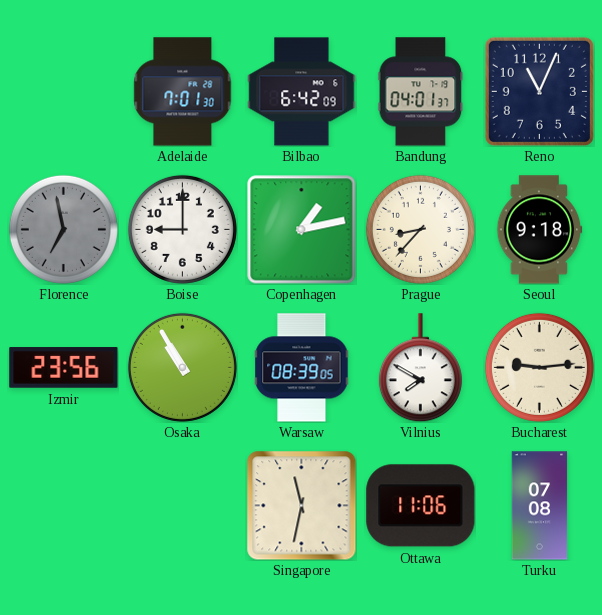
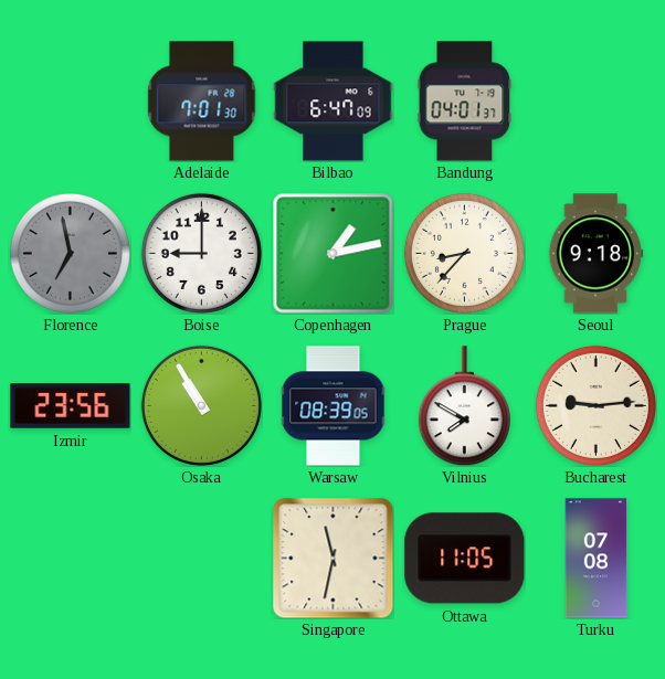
Bilbao: 6:42 -> 6:47 (334, 102)
Reno: 11:04 -> none (539, 91)
Ottawa: 11:06 -> 11:05 (465, 559)
